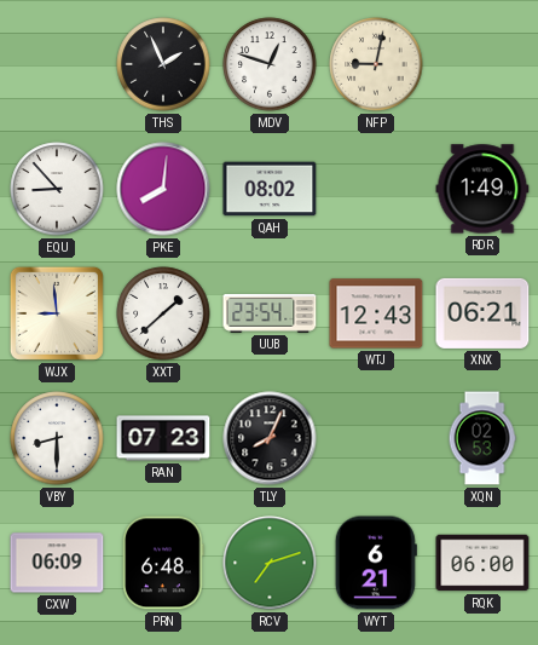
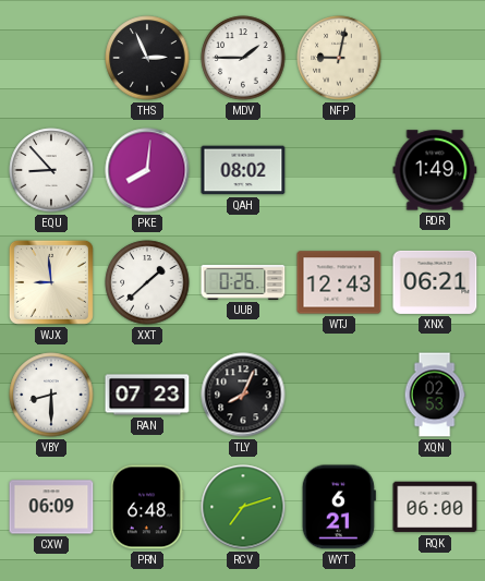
THS: 1:56 -> 2:56 (147, 58)
MDV: 12:48 -> 1:45 (243, 58)
UUB: 23:54 -> 0:26 (243, 282)
